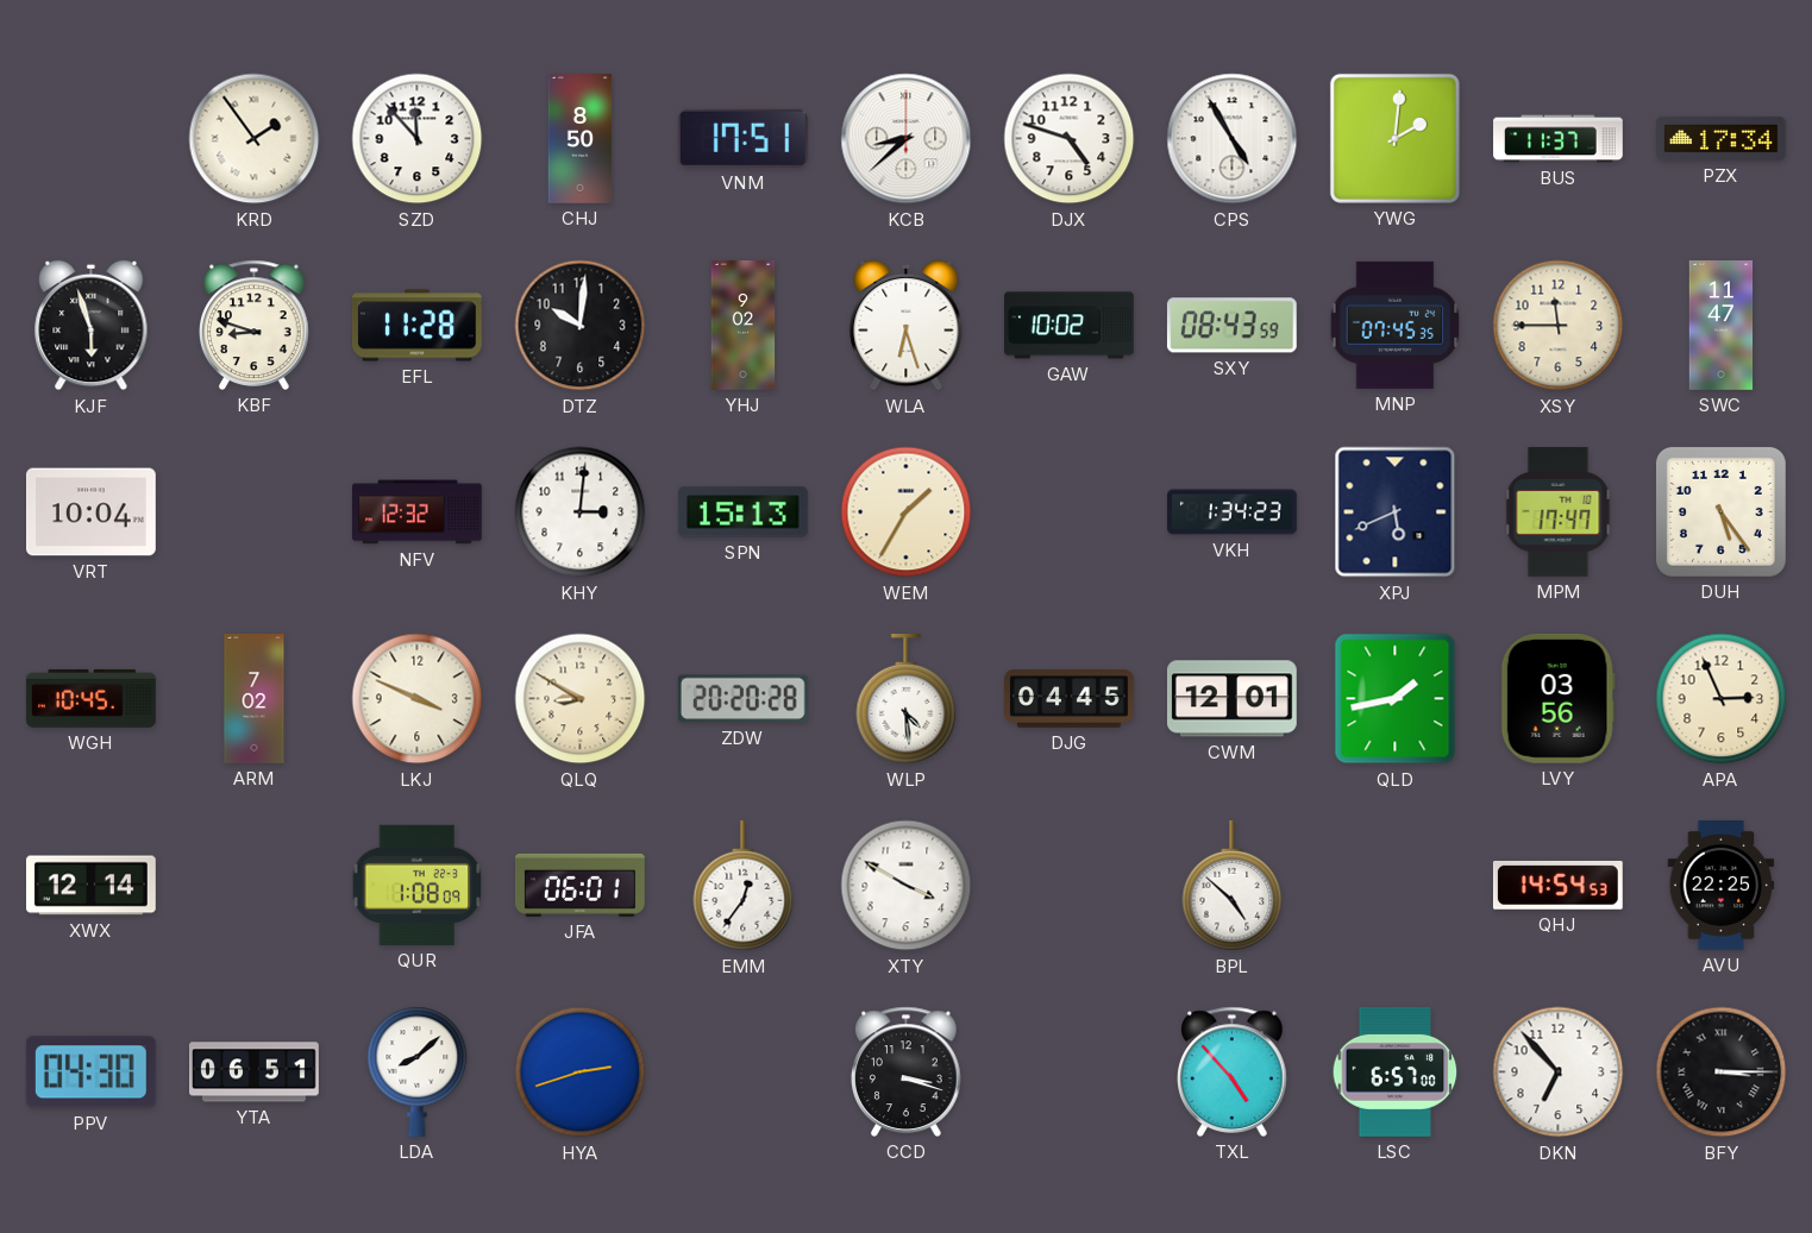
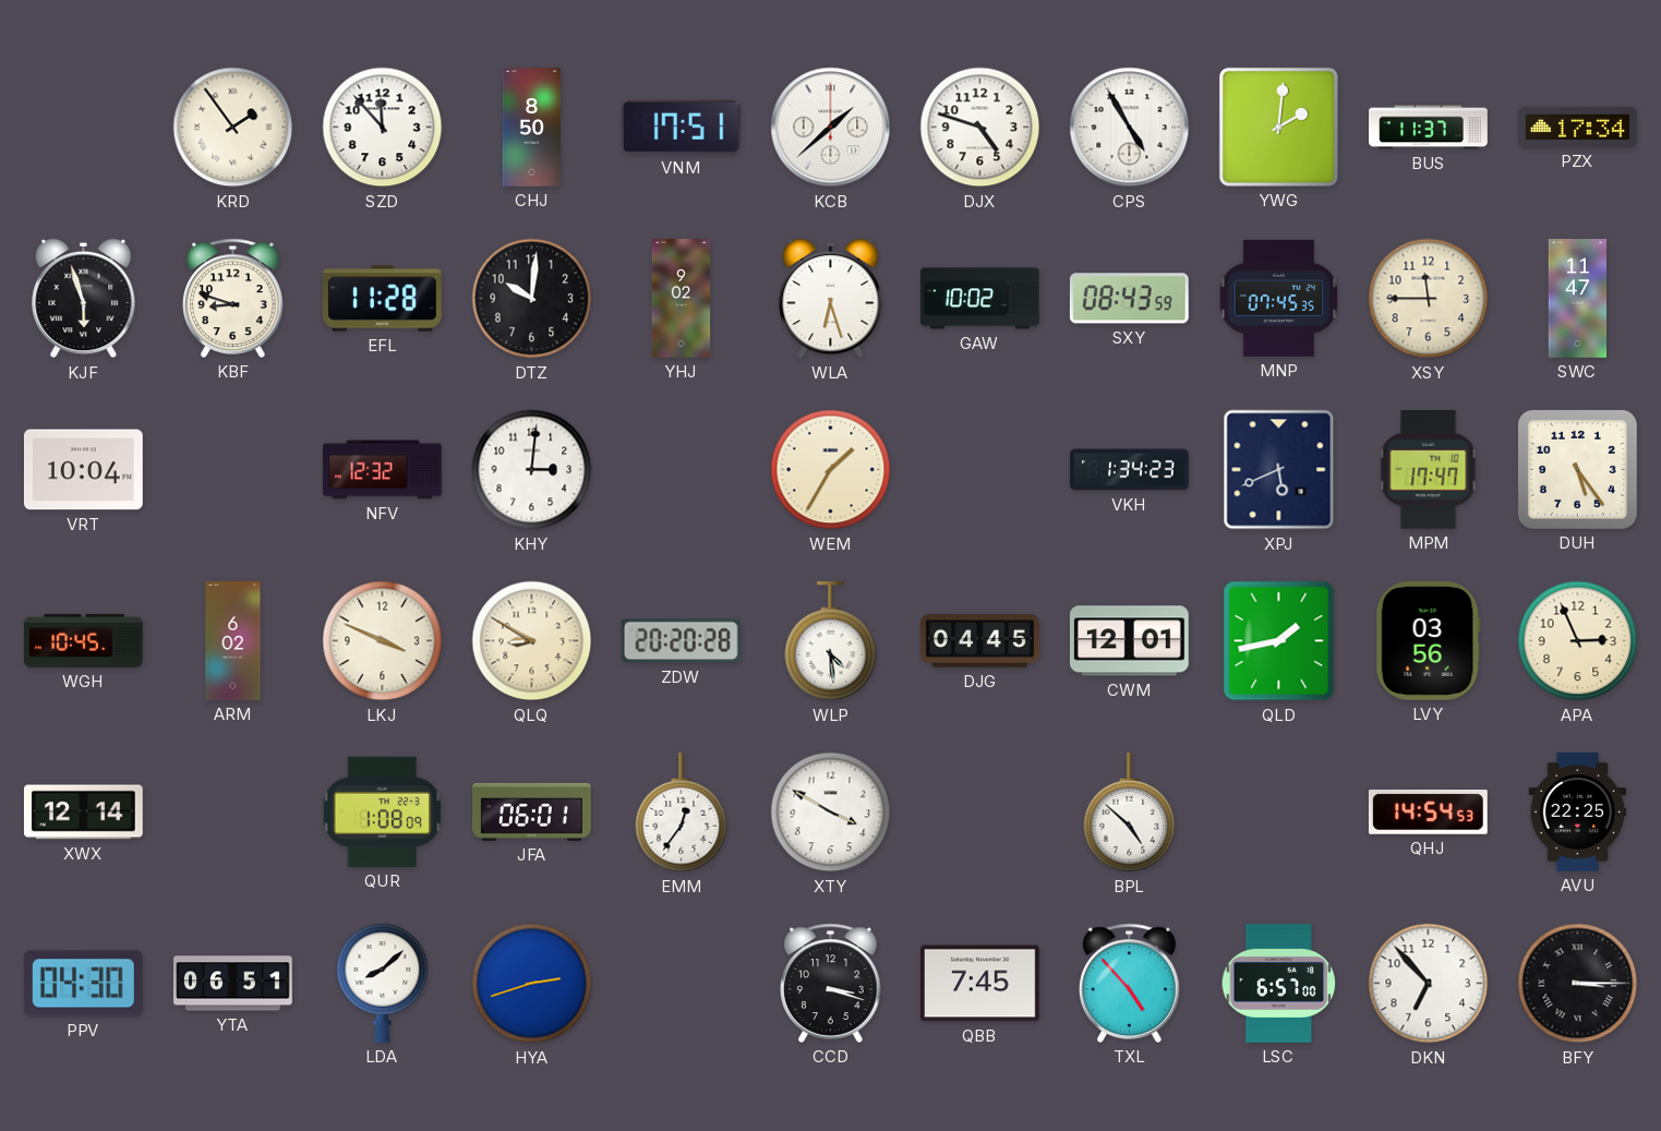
KCB: 8:38 -> 1:38 (831, 128)
SPN: 15:13 -> none (742, 512)
ARM: 7:02 -> 6:02 (233, 641)
QBB: none -> 7:45 (979, 984)
